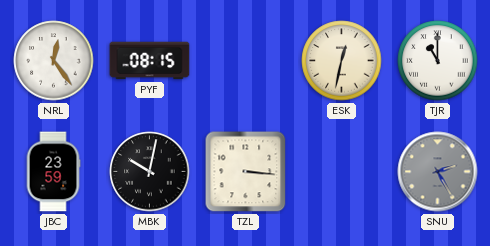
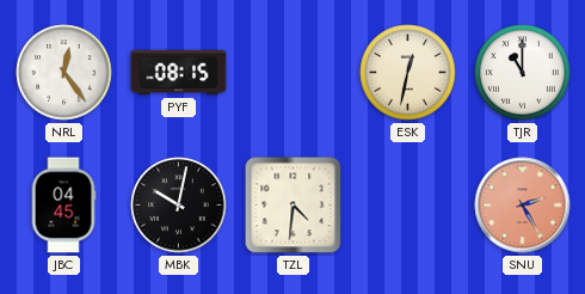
JBC: 23:59 -> 04:45 (63, 206)
TZL: 3:16 -> 4:31 (294, 206)
SNU dial: grey -> salmon (523, 206)
